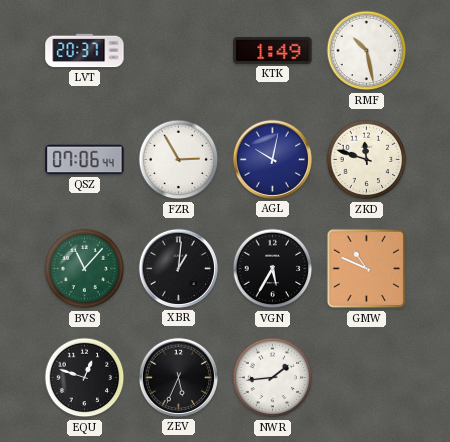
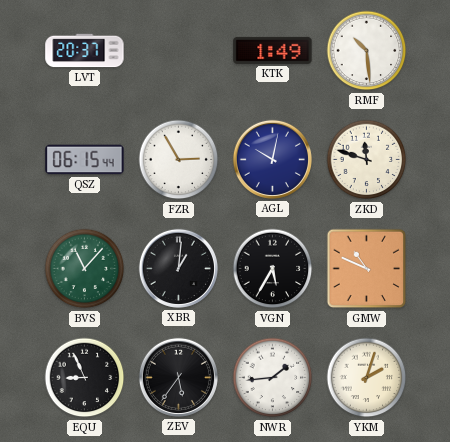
RMF: 10:28 -> 10:29 (367, 51)
QSZ: 07:06 -> 06:15 (85, 160)
EQU: 12:48 -> 8:56 (85, 378)
ZEV: 5:34 -> 5:36 (178, 377)
YKM: none -> 2:03 (367, 378)
